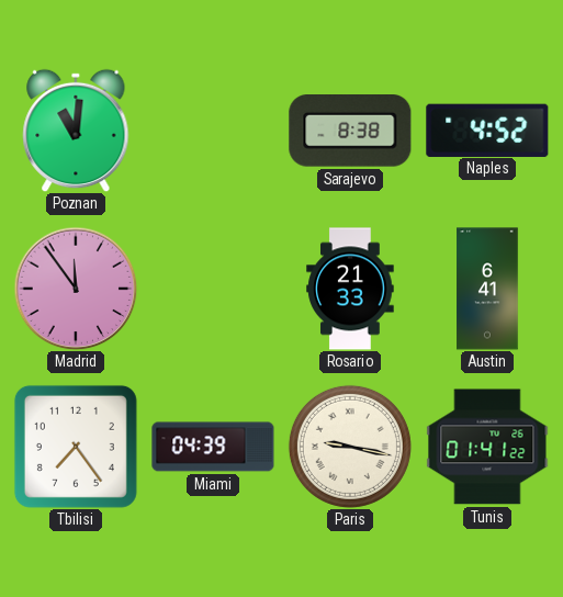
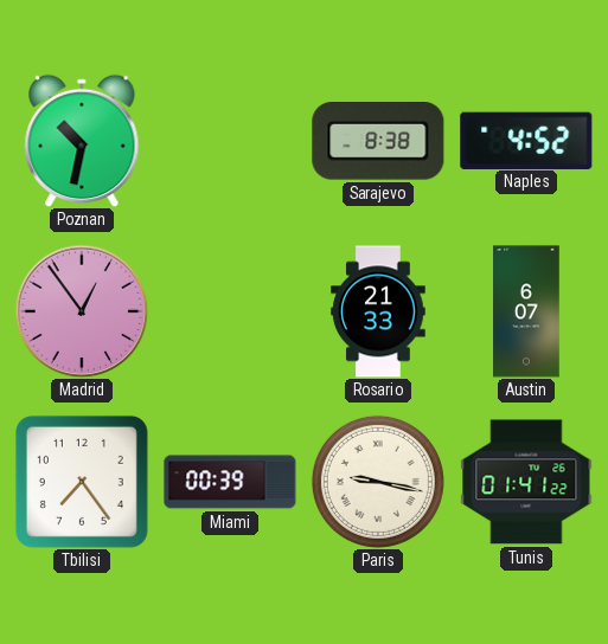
Poznan: 11:01 -> 10:32 (82, 141)
Madrid: 11:54 -> 12:54 (82, 311)
Austin: 6:41 -> 6:07 (526, 311)
Miami: 04:39 -> 00:39 (230, 482)
